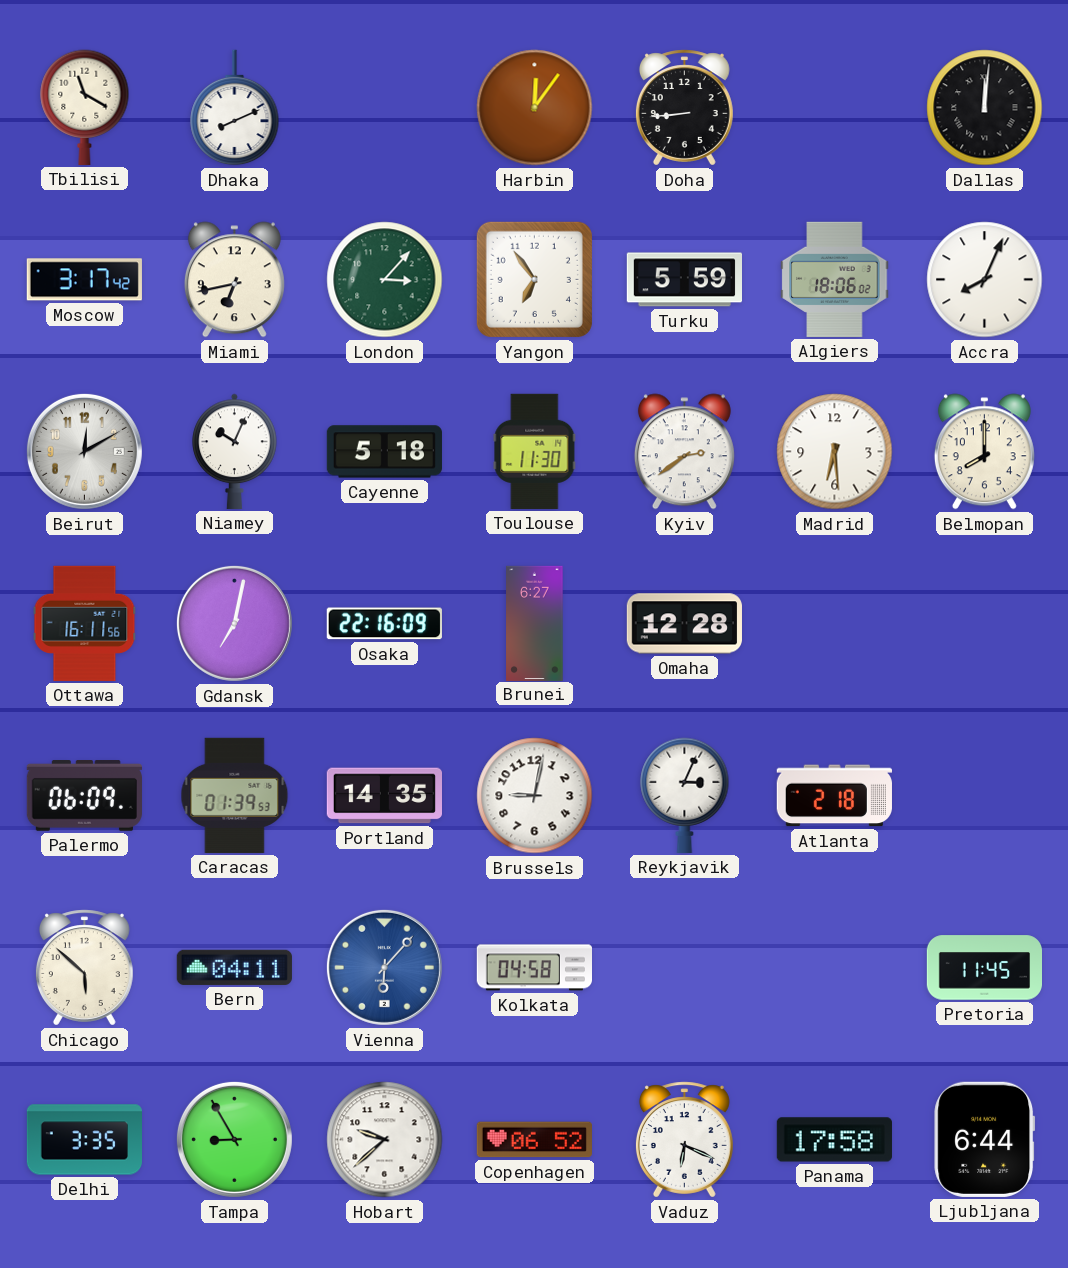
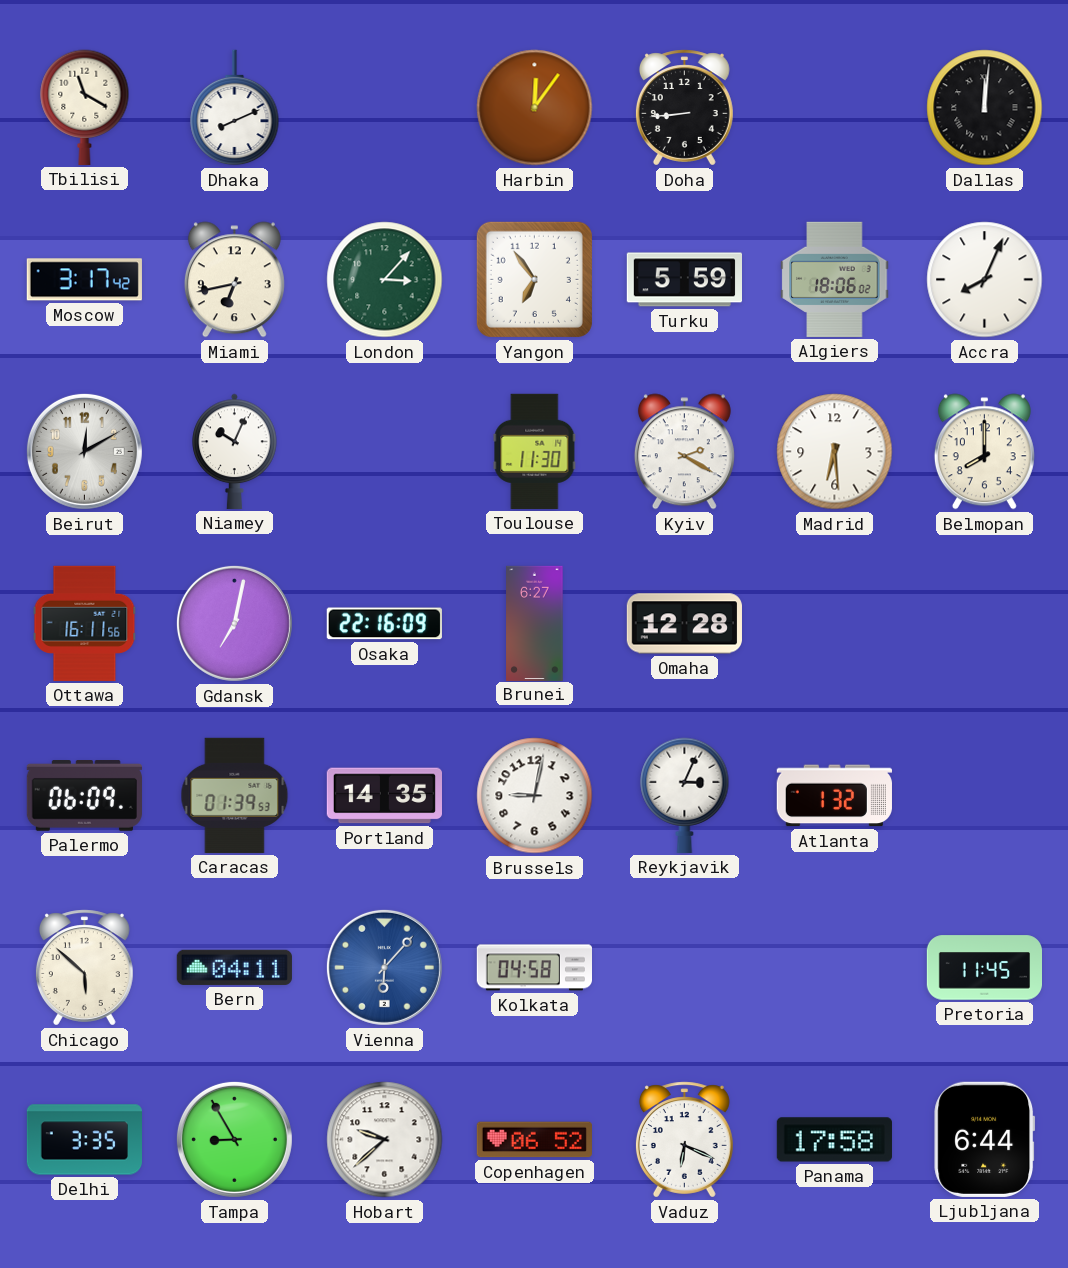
Cayenne: 5:18 -> none (384, 452)
Kyiv: 2:39 -> 2:20 (684, 452)
Atlanta: 2:18 -> 1:32 (834, 796)
